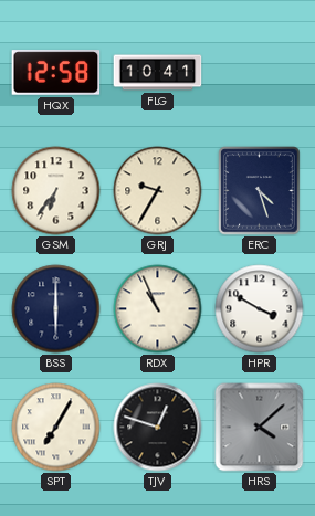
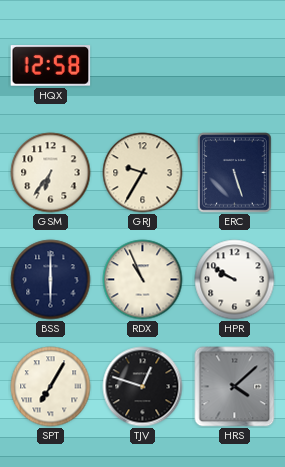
FLG: 10:41 -> none (158, 73)
ERC: 4:27 -> 5:27 (235, 173)
HPR: 3:50 -> 9:50 (235, 280)
